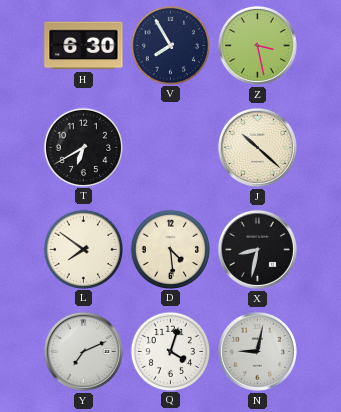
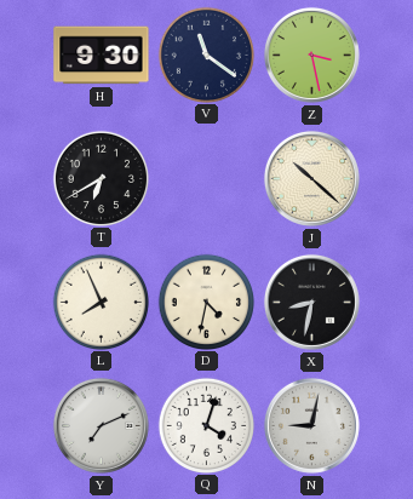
H: 6:30 -> 9:30 (102, 56)
V: 7:55 -> 11:21 (206, 55)
L: 7:51 -> 7:56 (101, 302)
D: 4:29 -> 4:32 (206, 302)
